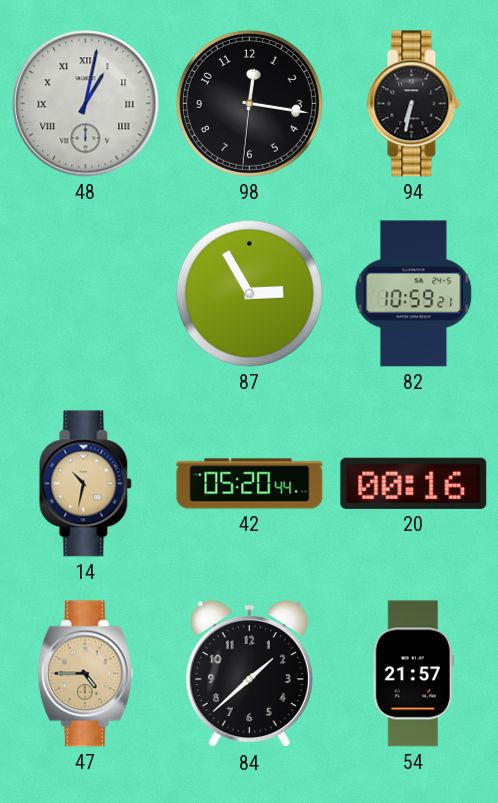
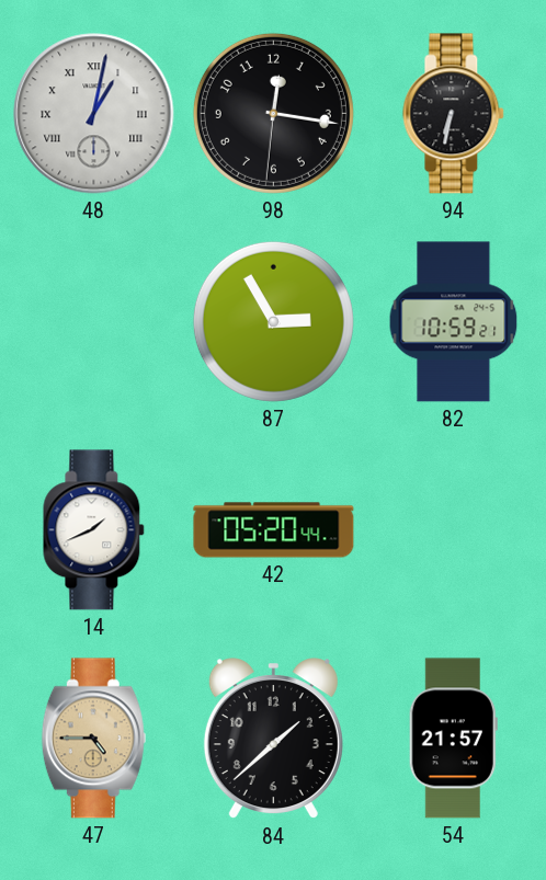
14: 10:32 -> 1:41 (94, 530)
14 dial: champagne -> white (94, 530)
20: 00:16 -> none (414, 483)
